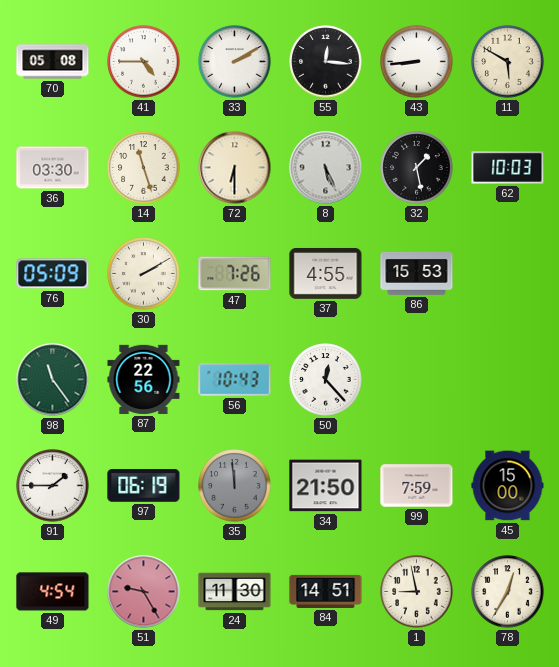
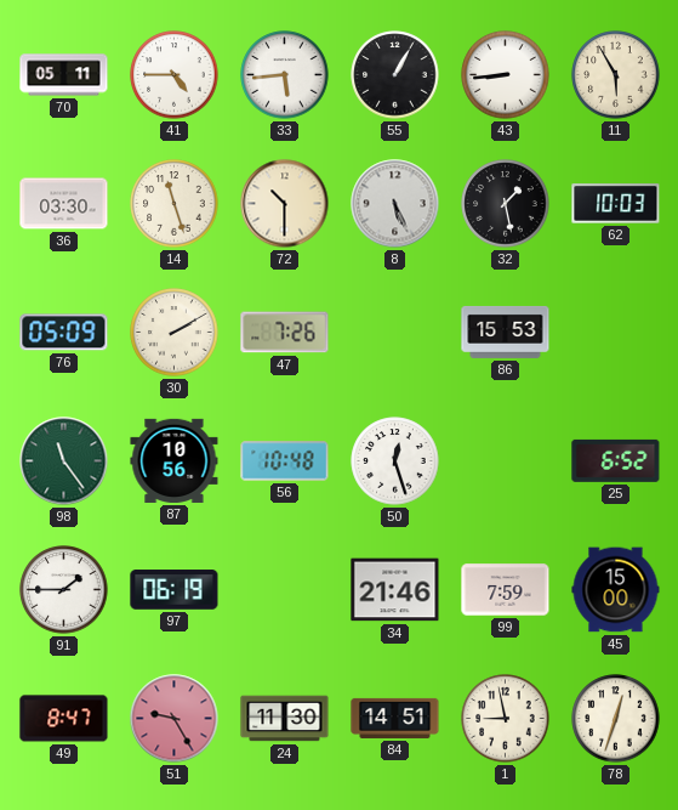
70: 05:08 -> 05:11 (64, 75)
33: 2:10 -> 5:44 (285, 75)
55: 12:16 -> 1:05 (395, 75)
11: 5:50 -> 5:55 (616, 75)
72: 6:30 -> 10:30 (285, 204)
37: 4:55 -> none (326, 273)
87: 22:56 -> 10:56 (175, 460)
56: 10:43 -> 10:48 (285, 461)
50: 12:23 -> 12:27 (395, 461)
25: none -> 6:52 (616, 460)
35: 11:59 -> none (235, 486)
34: 21:50 -> 21:46 (395, 590)
49: 4:54 -> 8:47 (64, 719)
78: 12:35 -> 12:33 (616, 719)
